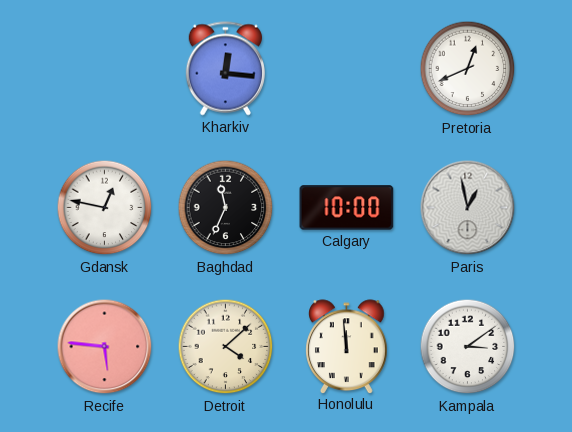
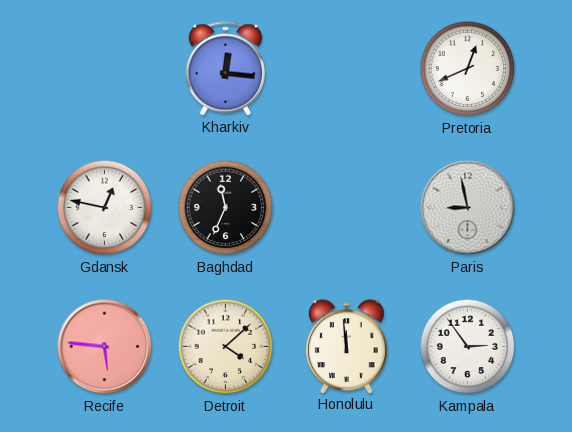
Calgary: 10:00 -> none (347, 208)
Paris: 12:58 -> 8:58 (468, 208)
Kampala: 3:09 -> 2:54 (468, 347)
